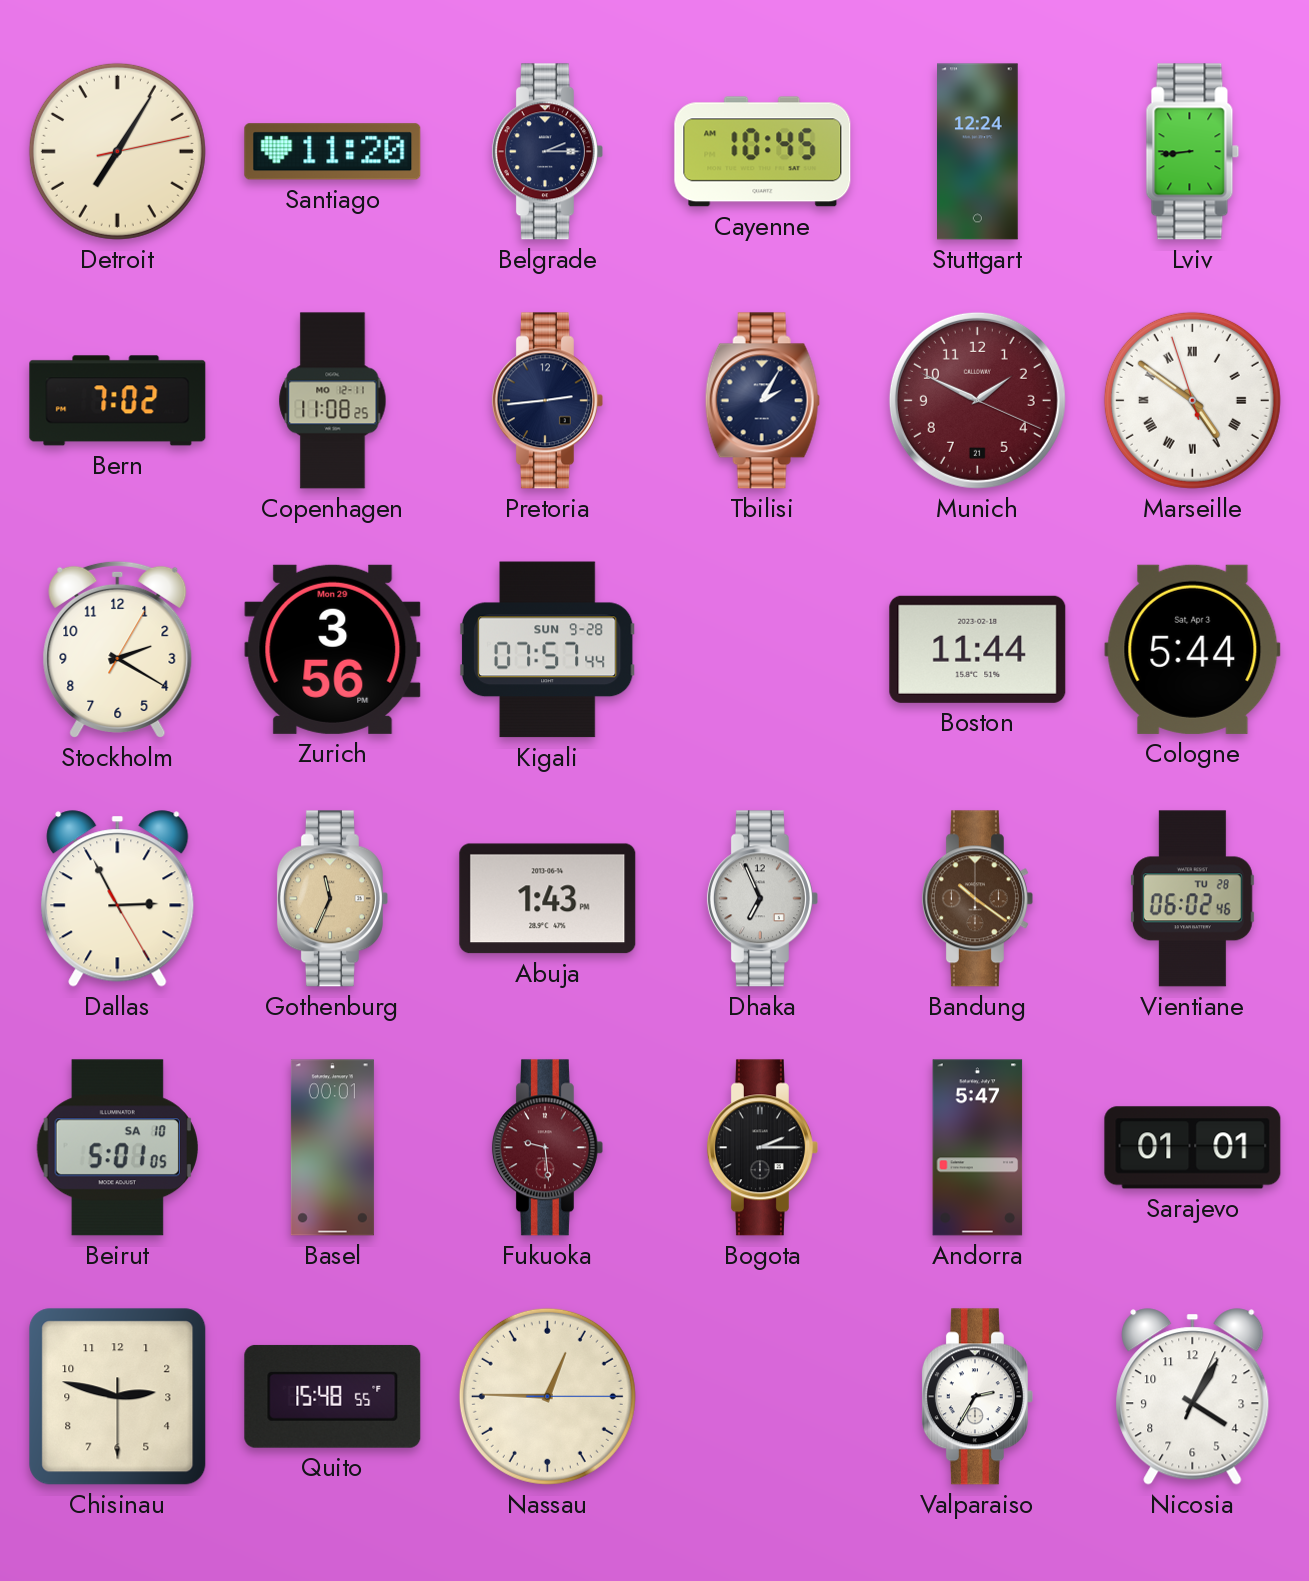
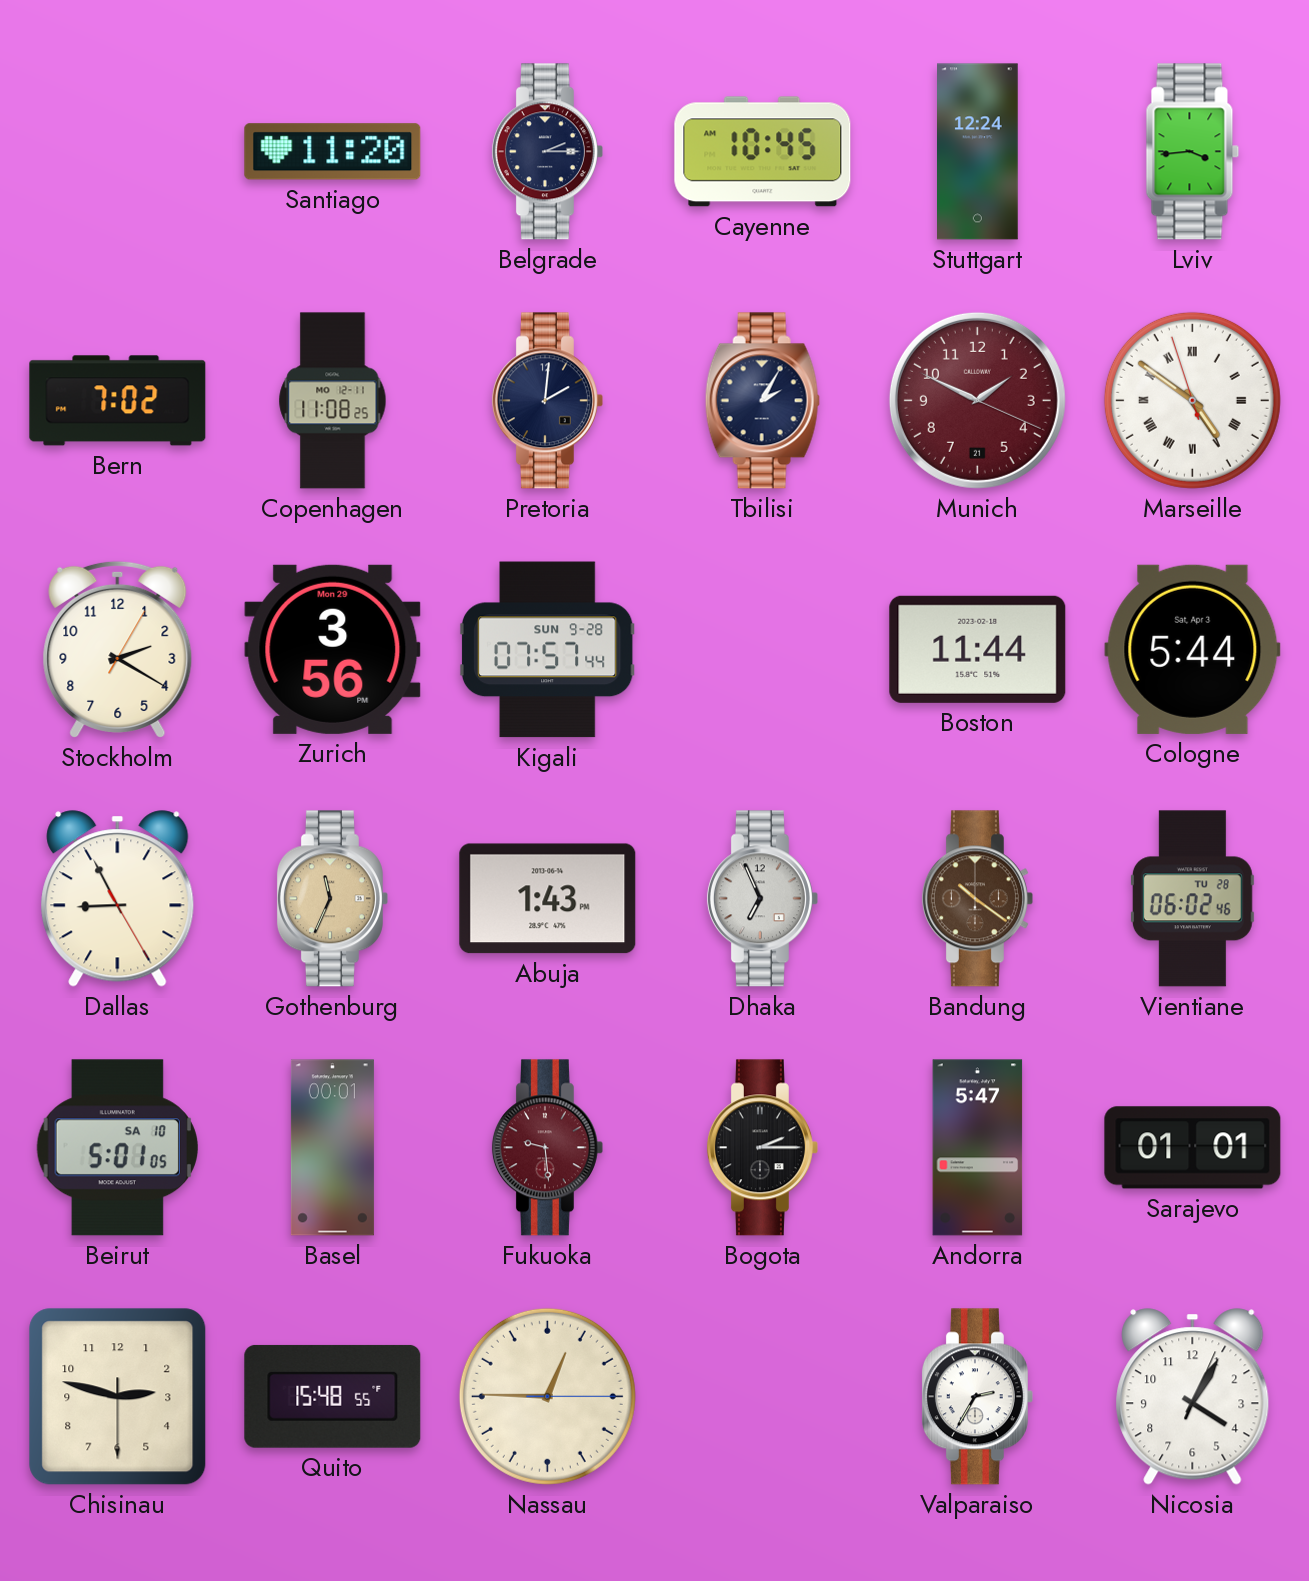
Detroit: 7:05 -> none (117, 151)
Lviv: 8:44 -> 3:44 (1193, 152)
Pretoria: 2:44 -> 2:01 (547, 401)
Dallas: 2:55 -> 8:55 (118, 899)
